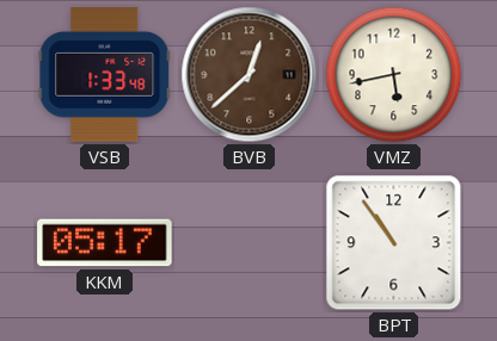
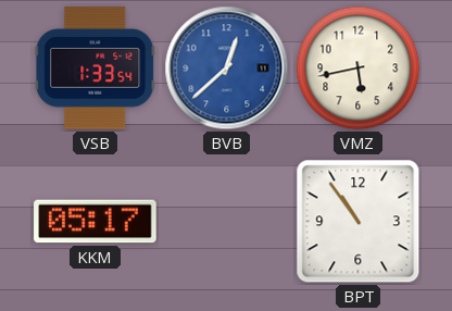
VSB: 1:33:48 -> 1:33:54 (96, 69)
BVB dial: brown -> blue (227, 69)
